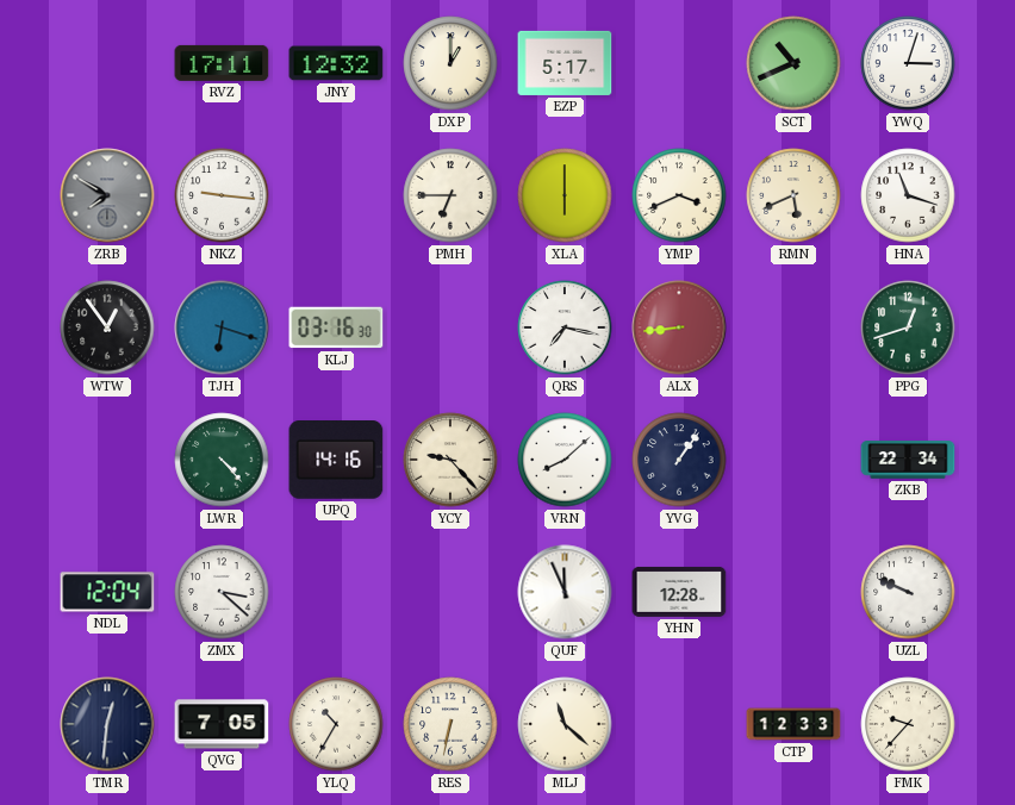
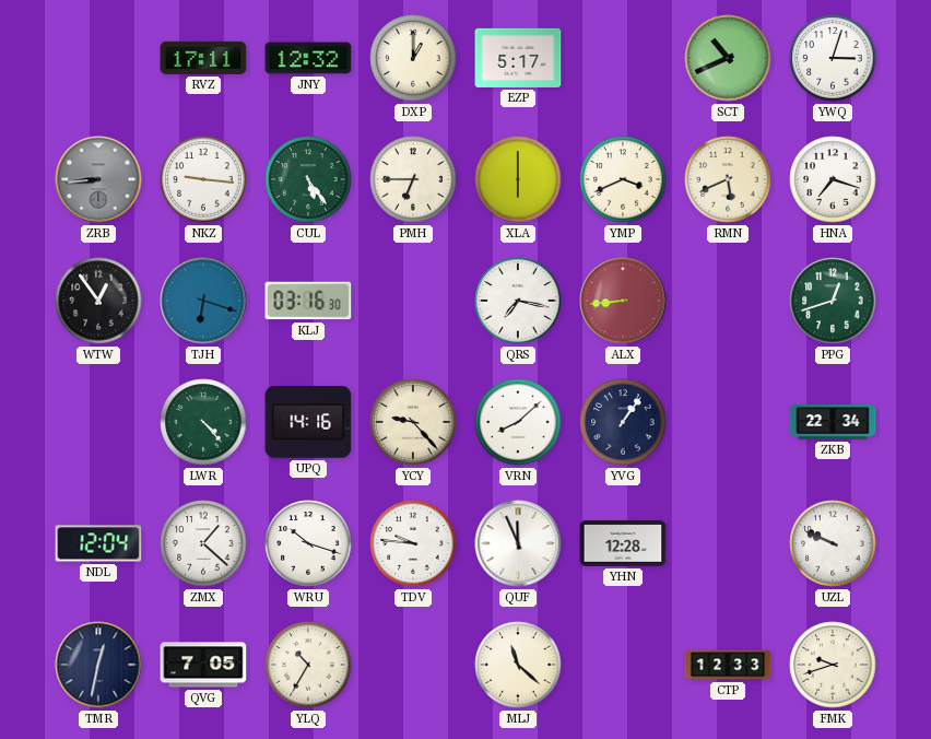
ZRB: 7:50 -> 8:44 (98, 179)
CUL: none -> 5:24 (308, 179)
HNA: 11:18 -> 7:18 (833, 179)
ZMX: 3:22 -> 1:22 (203, 543)
WRU: none -> 10:18 (308, 543)
TDV: none -> 9:46 (413, 543)
TMR: 12:31 -> 12:32 (98, 665)
RES: 6:32 -> none (450, 724)
FMK: 9:37 -> 9:42 (833, 665)
